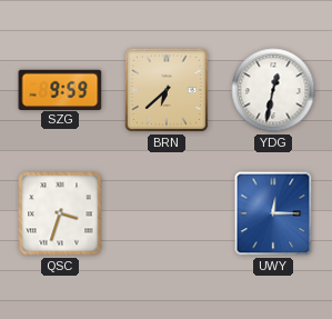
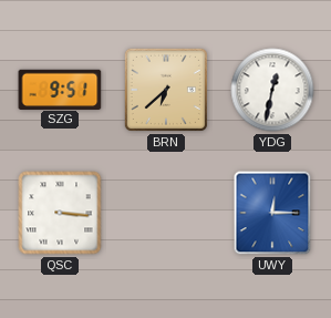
SZG: 9:59 -> 9:51 (60, 89)
QSC: 3:33 -> 3:16 (60, 213)
